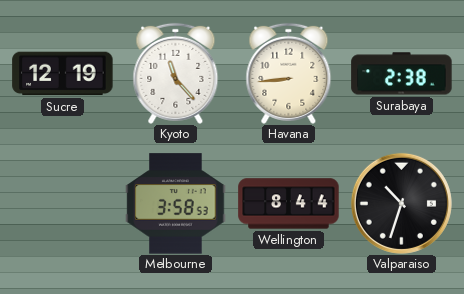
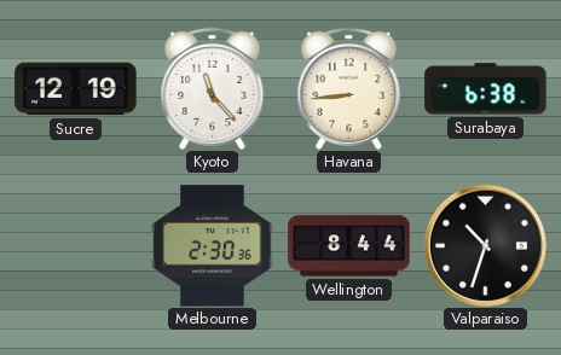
Surabaya: 2:38 -> 6:38 (486, 89)
Melbourne: 3:58 -> 2:30 (213, 246)
